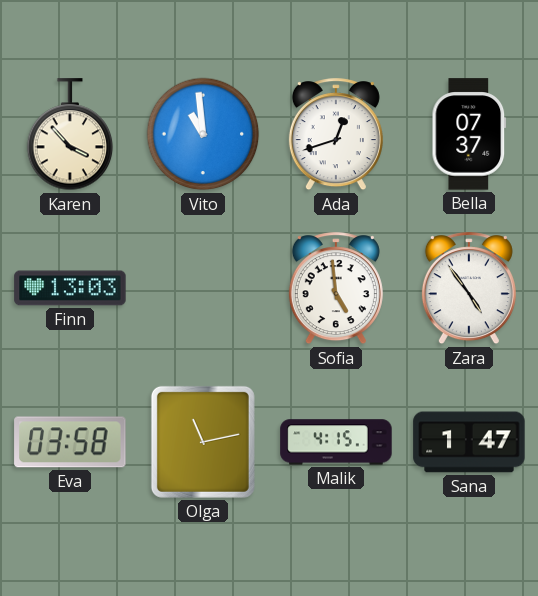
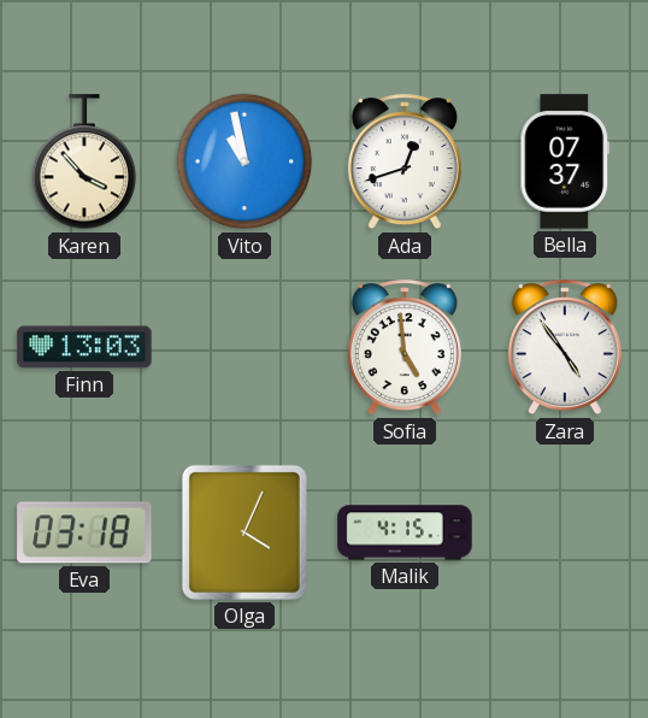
Vito: 10:59 -> 10:58 (245, 161)
Eva: 03:58 -> 03:18 (84, 532)
Olga: 11:13 -> 4:04 (245, 532)
Sana: 1:47 -> none (469, 442)
